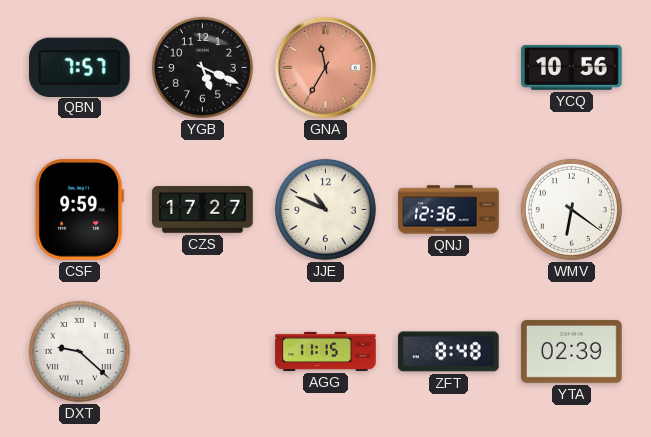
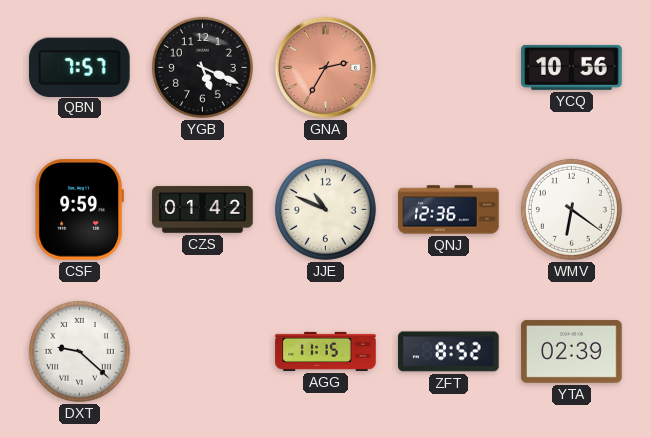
GNA: 11:35 -> 2:35 (325, 67)
CZS: 17:27 -> 01:42 (203, 210)
ZFT: 8:48 -> 8:52 (449, 352)
